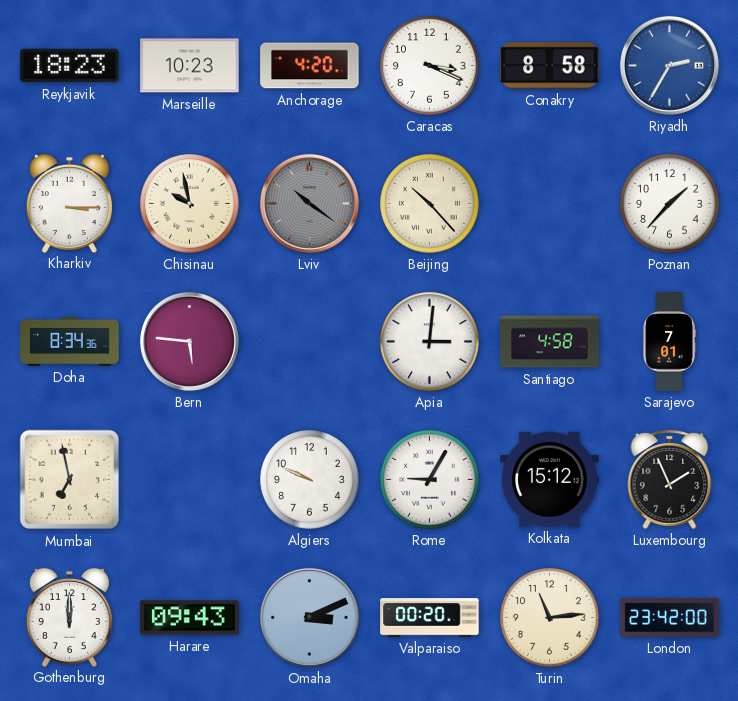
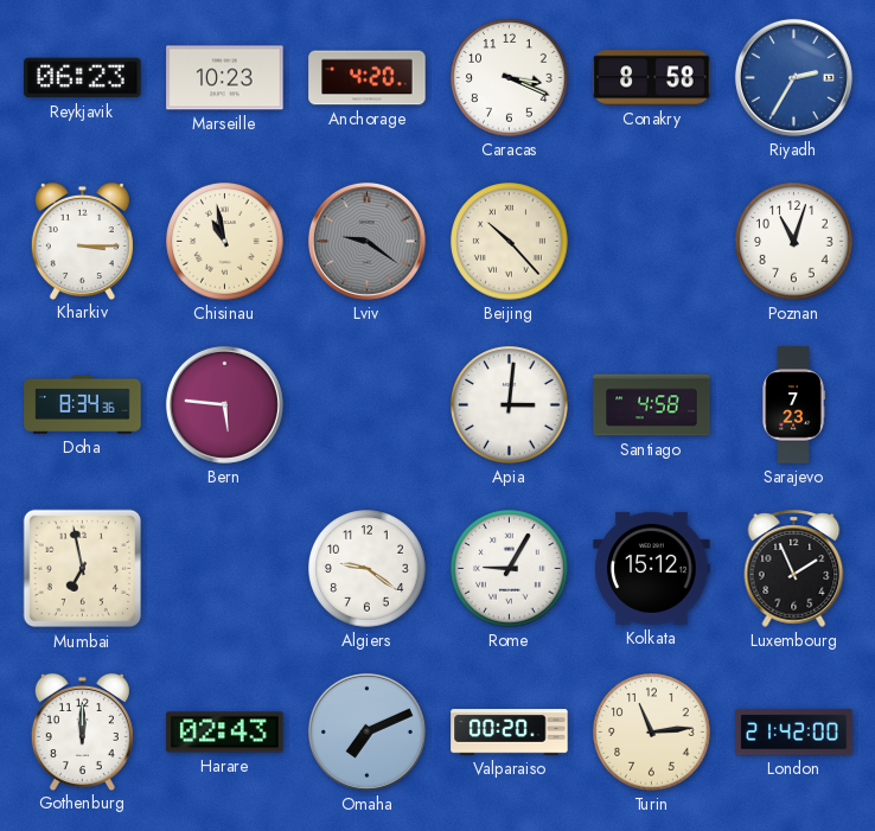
Reykjavik: 18:23 -> 06:23 (83, 78)
Chisinau: 9:58 -> 10:58 (225, 242)
Lviv: 10:21 -> 9:21 (366, 241)
Poznan: 1:37 -> 11:03 (794, 242)
Sarajevo: 7:01 -> 7:23 (793, 405)
Algiers: 9:49 -> 9:21 (368, 569)
Harare: 09:43 -> 02:43 (225, 733)
Omaha: 3:11 -> 7:11 (366, 731)
London: 23:42 -> 21:42 (794, 733)
